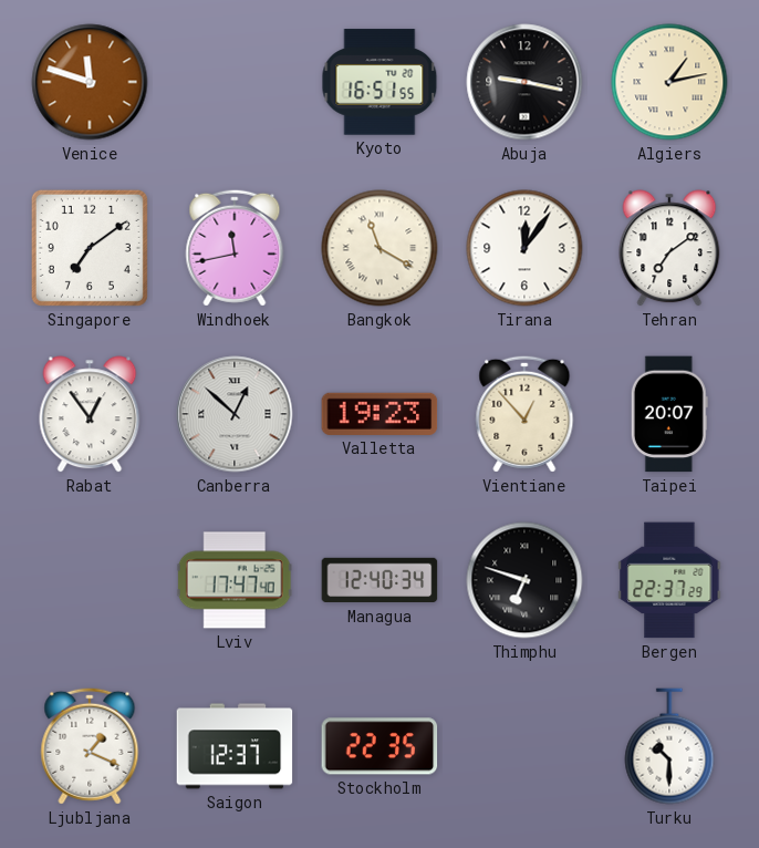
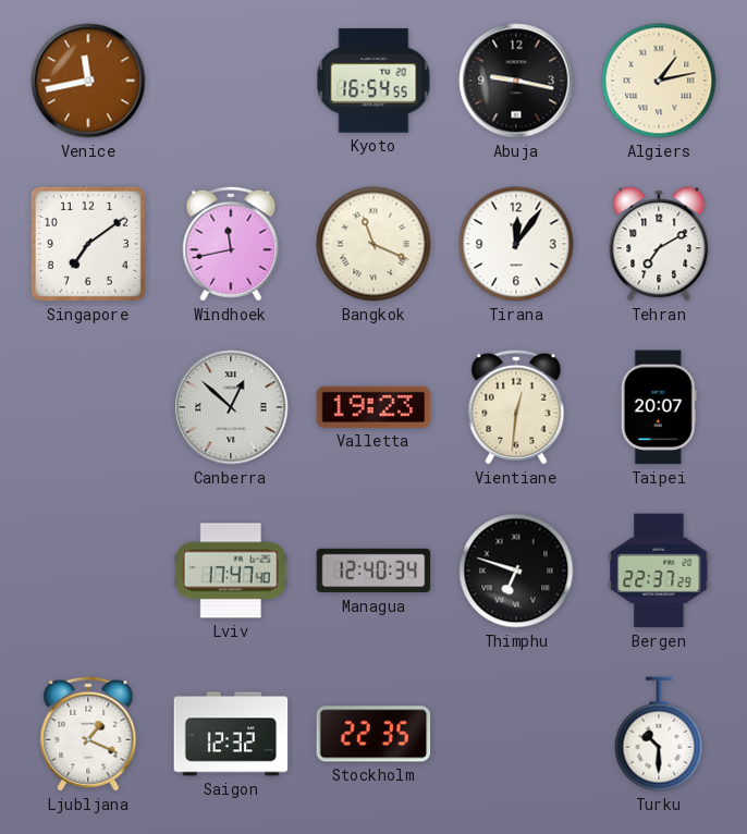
Venice: 11:48 -> 11:43 (88, 81)
Kyoto: 16:51 -> 16:54 (373, 81)
Bangkok: 11:20 -> 11:19 (373, 244)
Tehran: 7:09 -> 7:10 (659, 244)
Rabat: 12:54 -> none (90, 414)
Vientiane: 12:53 -> 12:31 (516, 407)
Saigon: 12:37 -> 12:32 (231, 734)
